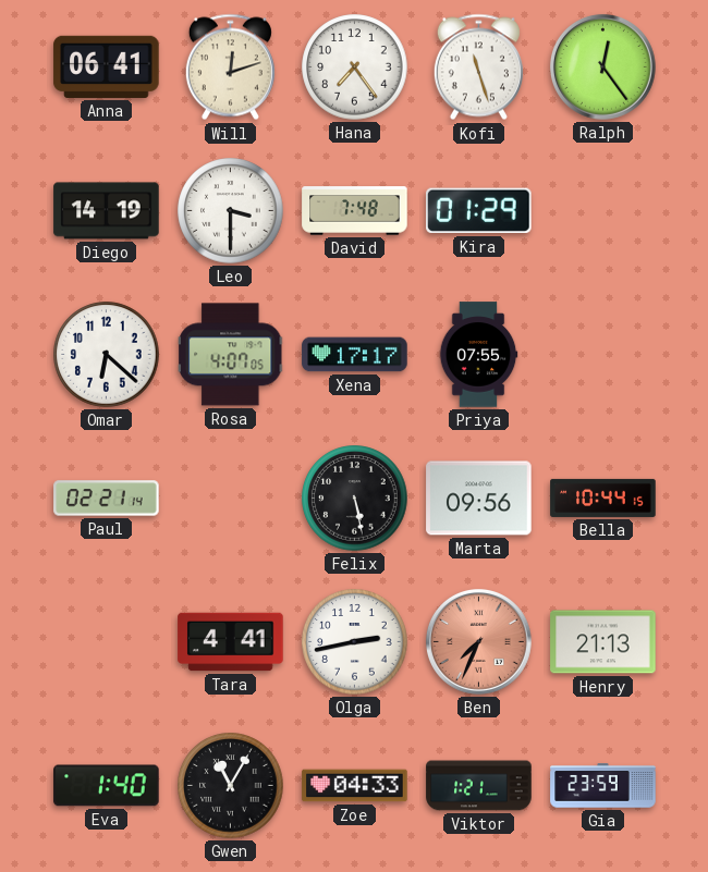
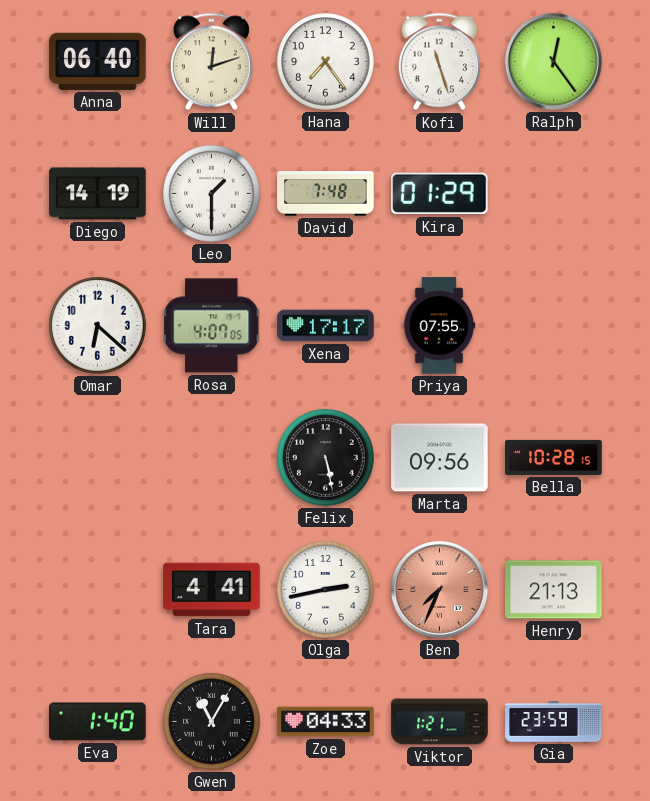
Anna: 06:41 -> 06:40 (98, 61)
Leo: 3:30 -> 1:30 (212, 194)
Paul: 02:21 -> none (107, 499)
Bella: 10:44 -> 10:28 (554, 457)
